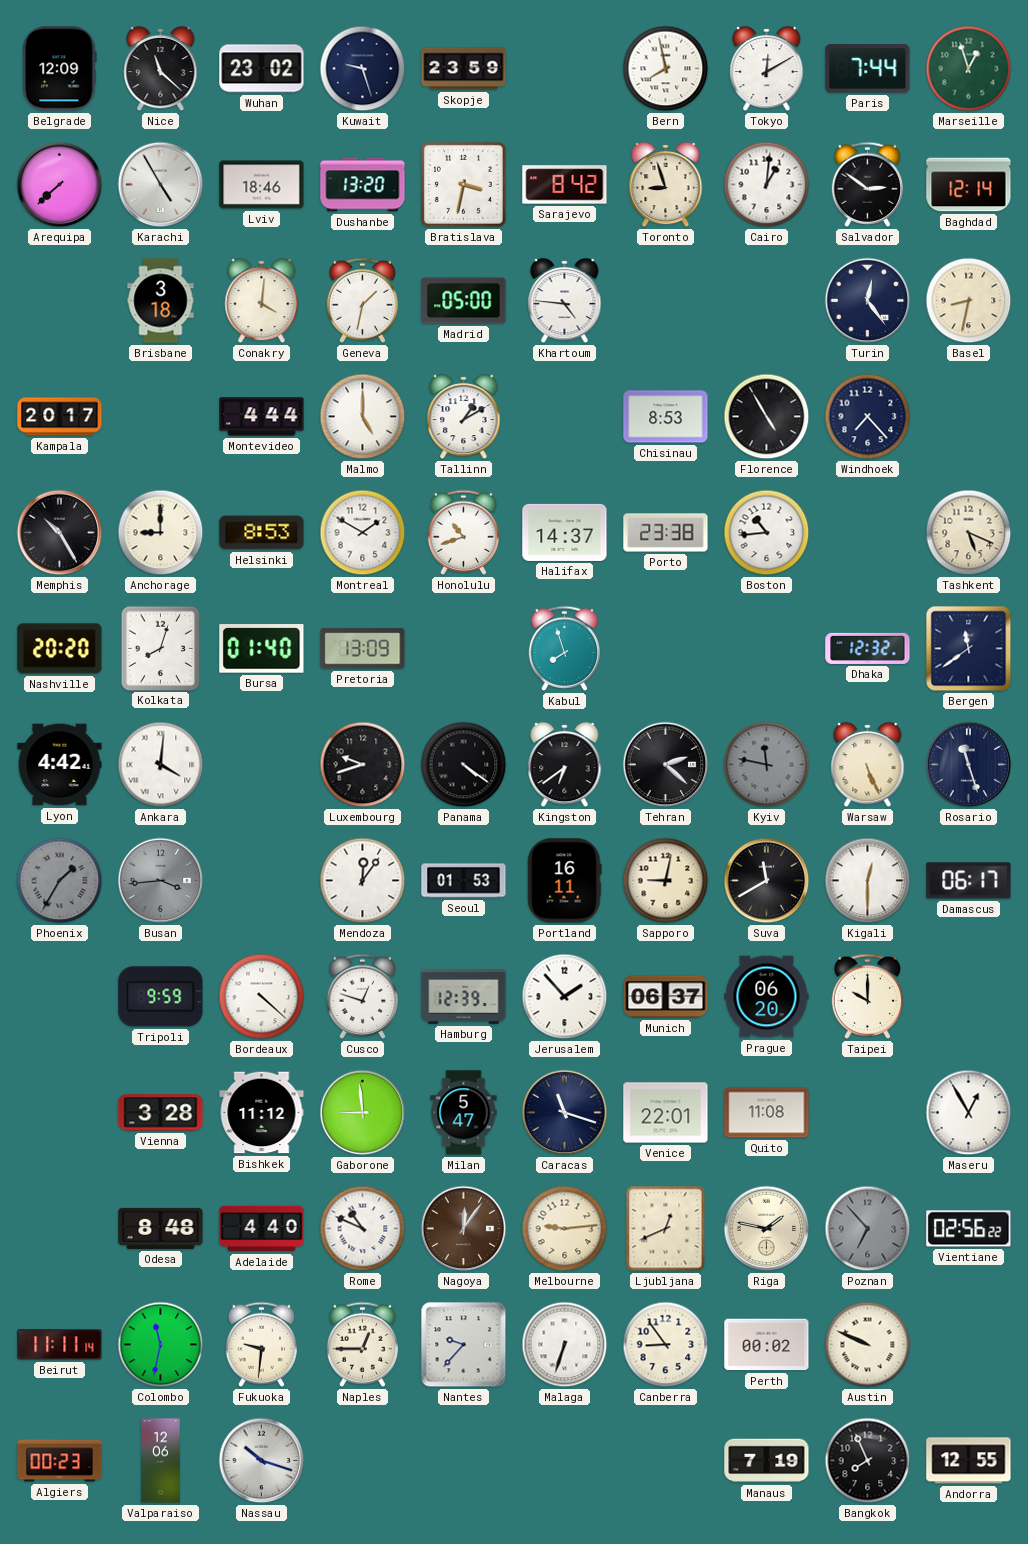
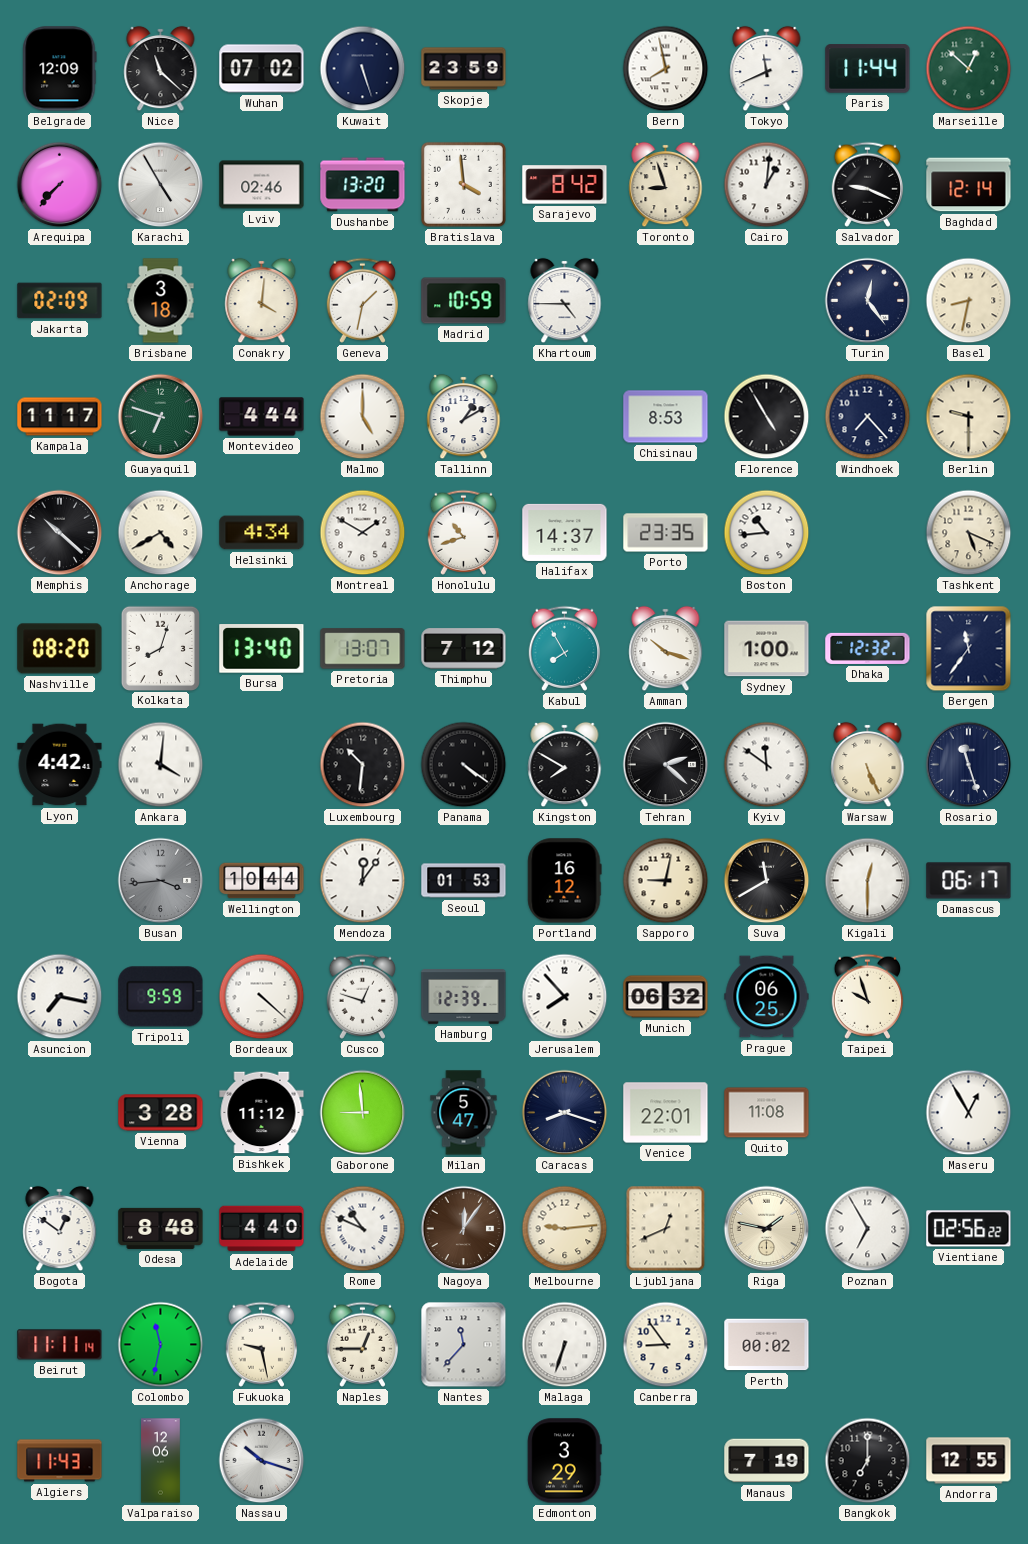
Wuhan: 23:02 -> 07:02 (262, 69)
Kuwait: 9:27 -> 5:27 (363, 69)
Tokyo: 12:10 -> 11:41 (767, 69)
Paris: 7:44 -> 11:44 (868, 69)
Marseille: 12:57 -> 12:52 (969, 69)
Arequipa: 7:38 -> 7:37 (60, 185)
Lviv: 18:46 -> 02:46 (262, 185)
Bratislava: 3:32 -> 3:59 (463, 184)
Salvador: 2:51 -> 9:19 (868, 184)
Jakarta: none -> 02:09 (60, 301)
Madrid: 05:00 -> 10:59 (464, 301)
Khartoum: 4:46 -> 4:45 (565, 301)
Kampala: 20:17 -> 11:17 (60, 417)
Guayaquil: none -> 6:48 (161, 417)
Berlin: none -> 9:30 (969, 417)
Memphis: 10:25 -> 10:22 (60, 533)
Anchorage: 9:00 -> 4:40 (161, 533)
Helsinki: 8:53 -> 4:34 (262, 533)
Porto: 23:38 -> 23:35 (666, 533)
Nashville: 20:20 -> 08:20 (60, 649)
Bursa: 01:40 -> 13:40 (262, 649)
Pretoria: 13:09 -> 13:07 (363, 649)
Thimphu: none -> 7:12 (464, 649)
Kabul: 7:57 -> 7:55 (565, 648)
Amman: none -> 10:18 (666, 649)
Sydney: none -> 1:00 (767, 649)
Bergen: 11:39 -> 11:36 (969, 649)
Luxembourg: 9:42 -> 10:31 (363, 765)
Kingston: 6:39 -> 7:50 (565, 765)
Kyiv: 11:47 -> 11:51 (767, 765)
Kyiv dial: grey -> white (767, 765)
Phoenix: 1:35 -> none (60, 881)
Wellington: none -> 10:44 (262, 881)
Portland: 16:11 -> 16:12 (565, 881)
Asuncion: none -> 7:17 (60, 997)
Jerusalem: 1:53 -> 7:53 (565, 997)
Munich: 06:37 -> 06:32 (666, 997)
Prague: 06:20 -> 06:25 (767, 997)
Taipei: 10:00 -> 9:57 (868, 996)
Caracas: 11:18 -> 8:18 (565, 1113)
Bogota: none -> 12:51 (60, 1229)
Poznan: 6:53 -> 6:55 (868, 1229)
Poznan dial: grey -> white (868, 1229)
Fukuoka: 9:31 -> 9:28 (262, 1344)
Nantes: 9:37 -> 11:37 (464, 1345)
Austin: 9:49 -> none (868, 1345)
Algiers: 00:23 -> 11:43 (60, 1461)
Edmonton: none -> 3:29 (565, 1461)
Bangkok: 7:56 -> 7:00 (868, 1461)
